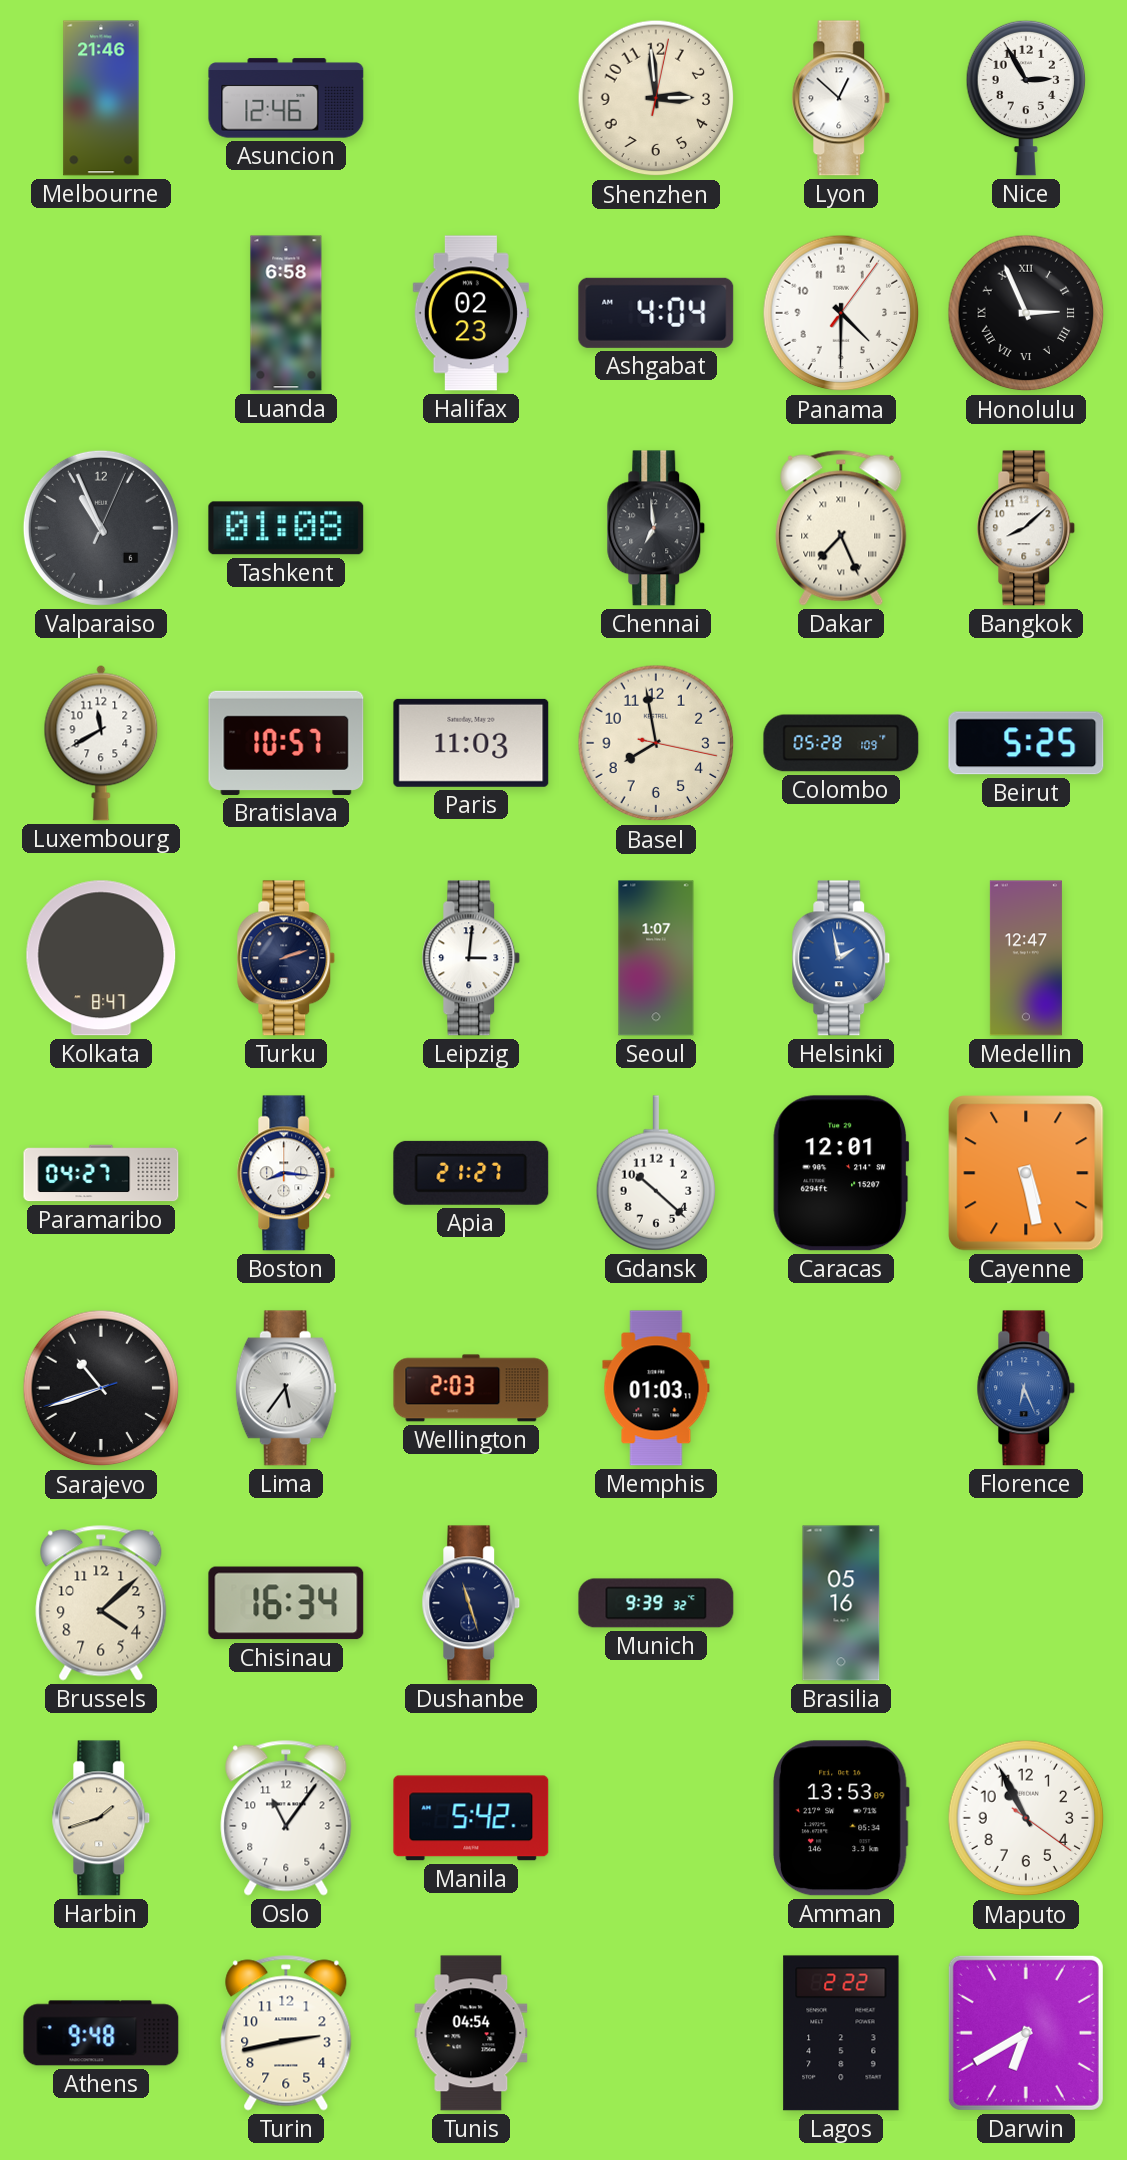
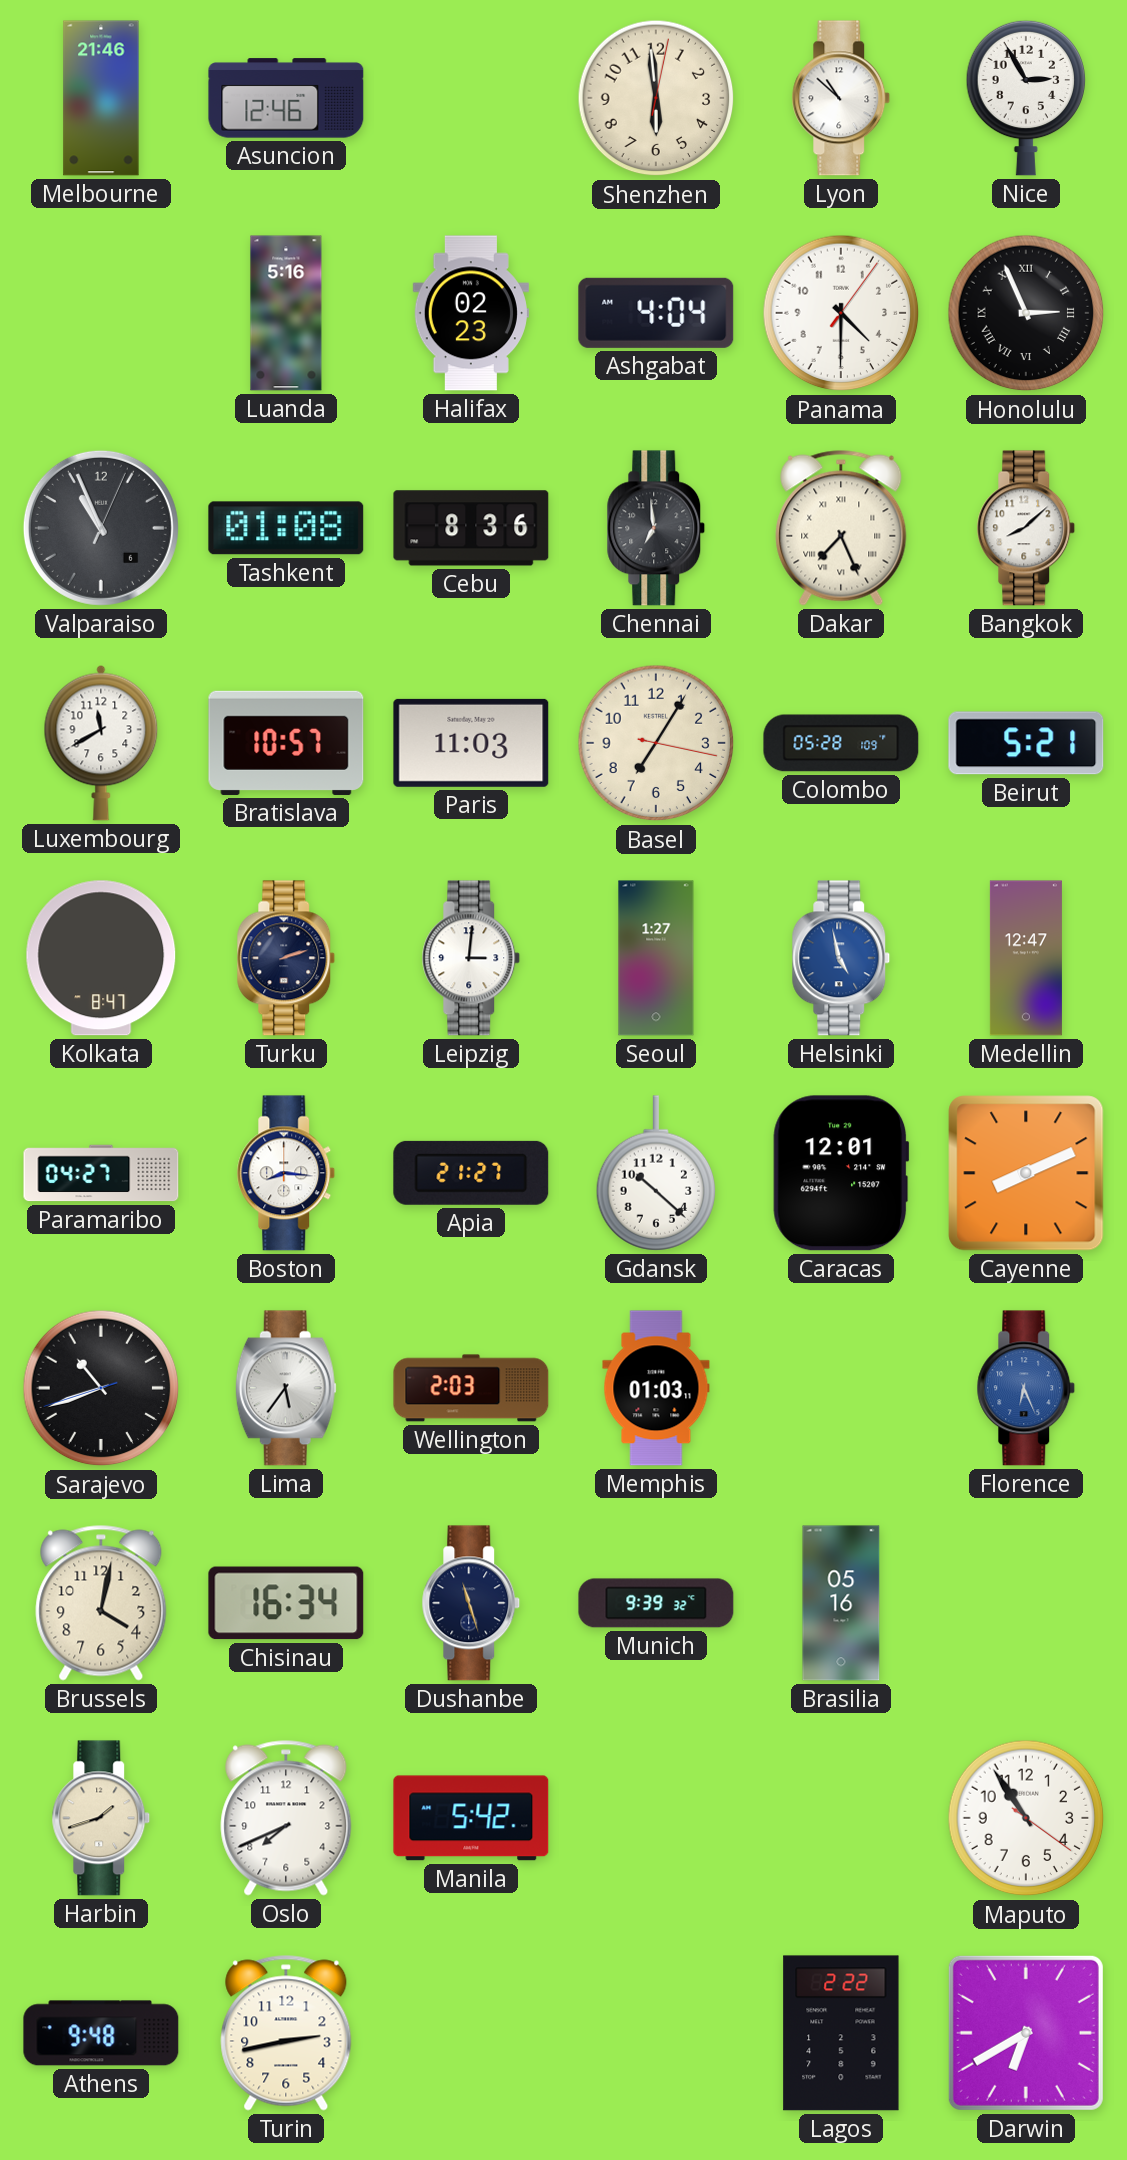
Shenzhen: 2:59 -> 5:59 (656, 98)
Lyon: 12:52 -> 10:52 (841, 98)
Luanda: 6:58 -> 5:16 (286, 313)
Cebu: none -> 8:36 (471, 528)
Basel: 7:58 -> 7:05 (656, 743)
Beirut: 5:25 -> 5:21 (1026, 743)
Seoul: 1:07 -> 1:27 (656, 958)
Helsinki: 1:58 -> 4:58 (841, 958)
Cayenne: 5:28 -> 8:11 (1026, 1173)
Brussels: 4:08 -> 4:02 (101, 1603)
Oslo: 11:06 -> 7:41 (286, 1818)
Amman: 13:53 -> none (841, 1818)
Maputo: 10:55 -> 10:54 (1026, 1818)
Tunis: 04:54 -> none (471, 2033)
